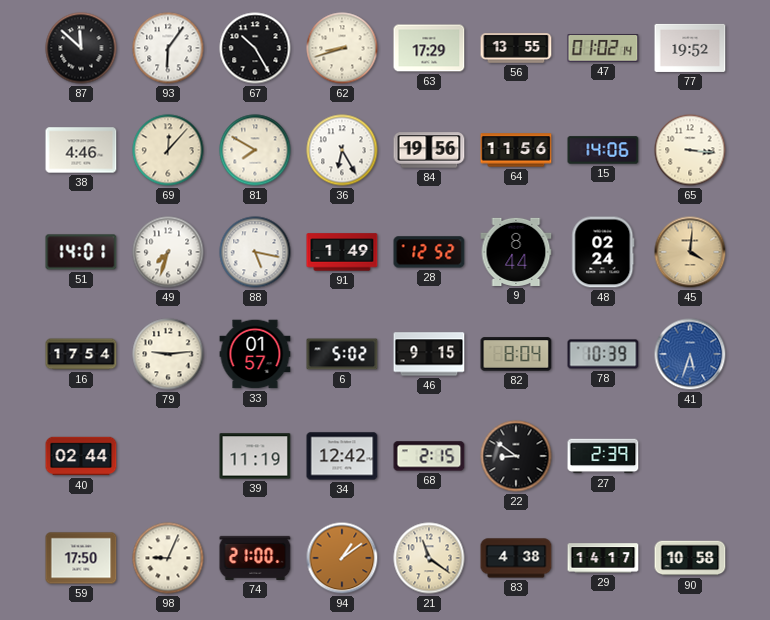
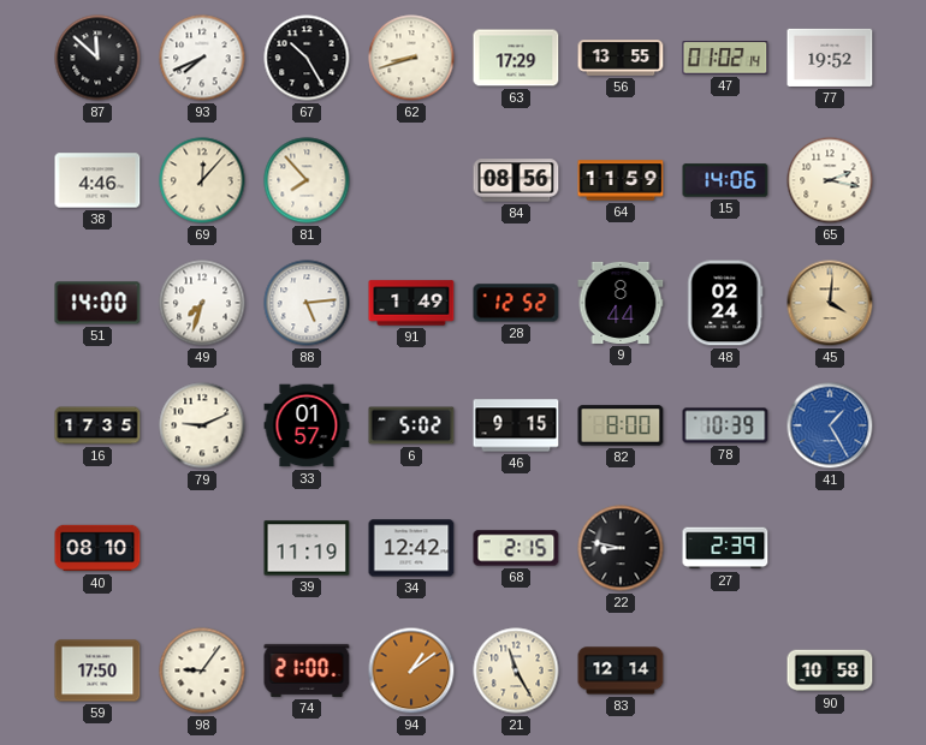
93: 6:06 -> 7:41 (202, 58)
81: 7:50 -> 7:53 (307, 180)
36: 6:25 -> none (342, 150)
84: 19:56 -> 08:56 (516, 180)
64: 11:56 -> 11:59 (621, 180)
65: 3:16 -> 2:17 (830, 180)
51: 14:01 -> 14:00 (97, 303)
88: 5:17 -> 5:14 (307, 303)
16: 17:54 -> 17:35 (97, 425)
79: 9:14 -> 9:11 (202, 425)
82: 8:04 -> 8:00 (621, 425)
41: 5:33 -> 1:25 (830, 425)
40: 02:44 -> 08:10 (97, 548)
22: 8:51 -> 8:47 (621, 548)
98: 9:04 -> 9:06 (202, 670)
21: 11:21 -> 11:25 (516, 670)
83: 4:38 -> 12:14 (621, 670)
29: 14:17 -> none (603, 558)
